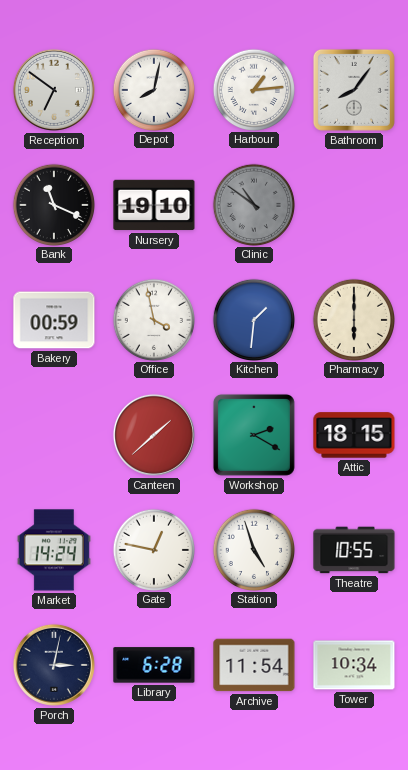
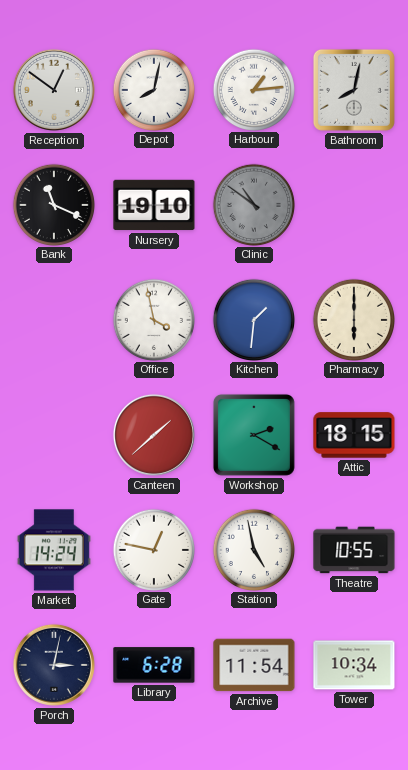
Reception: 6:51 -> 12:51 (54, 90)
Bathroom: 8:06 -> 8:02 (354, 90)
Bakery: 00:59 -> none (54, 320)
Station: 4:57 -> 4:58 (253, 549)
